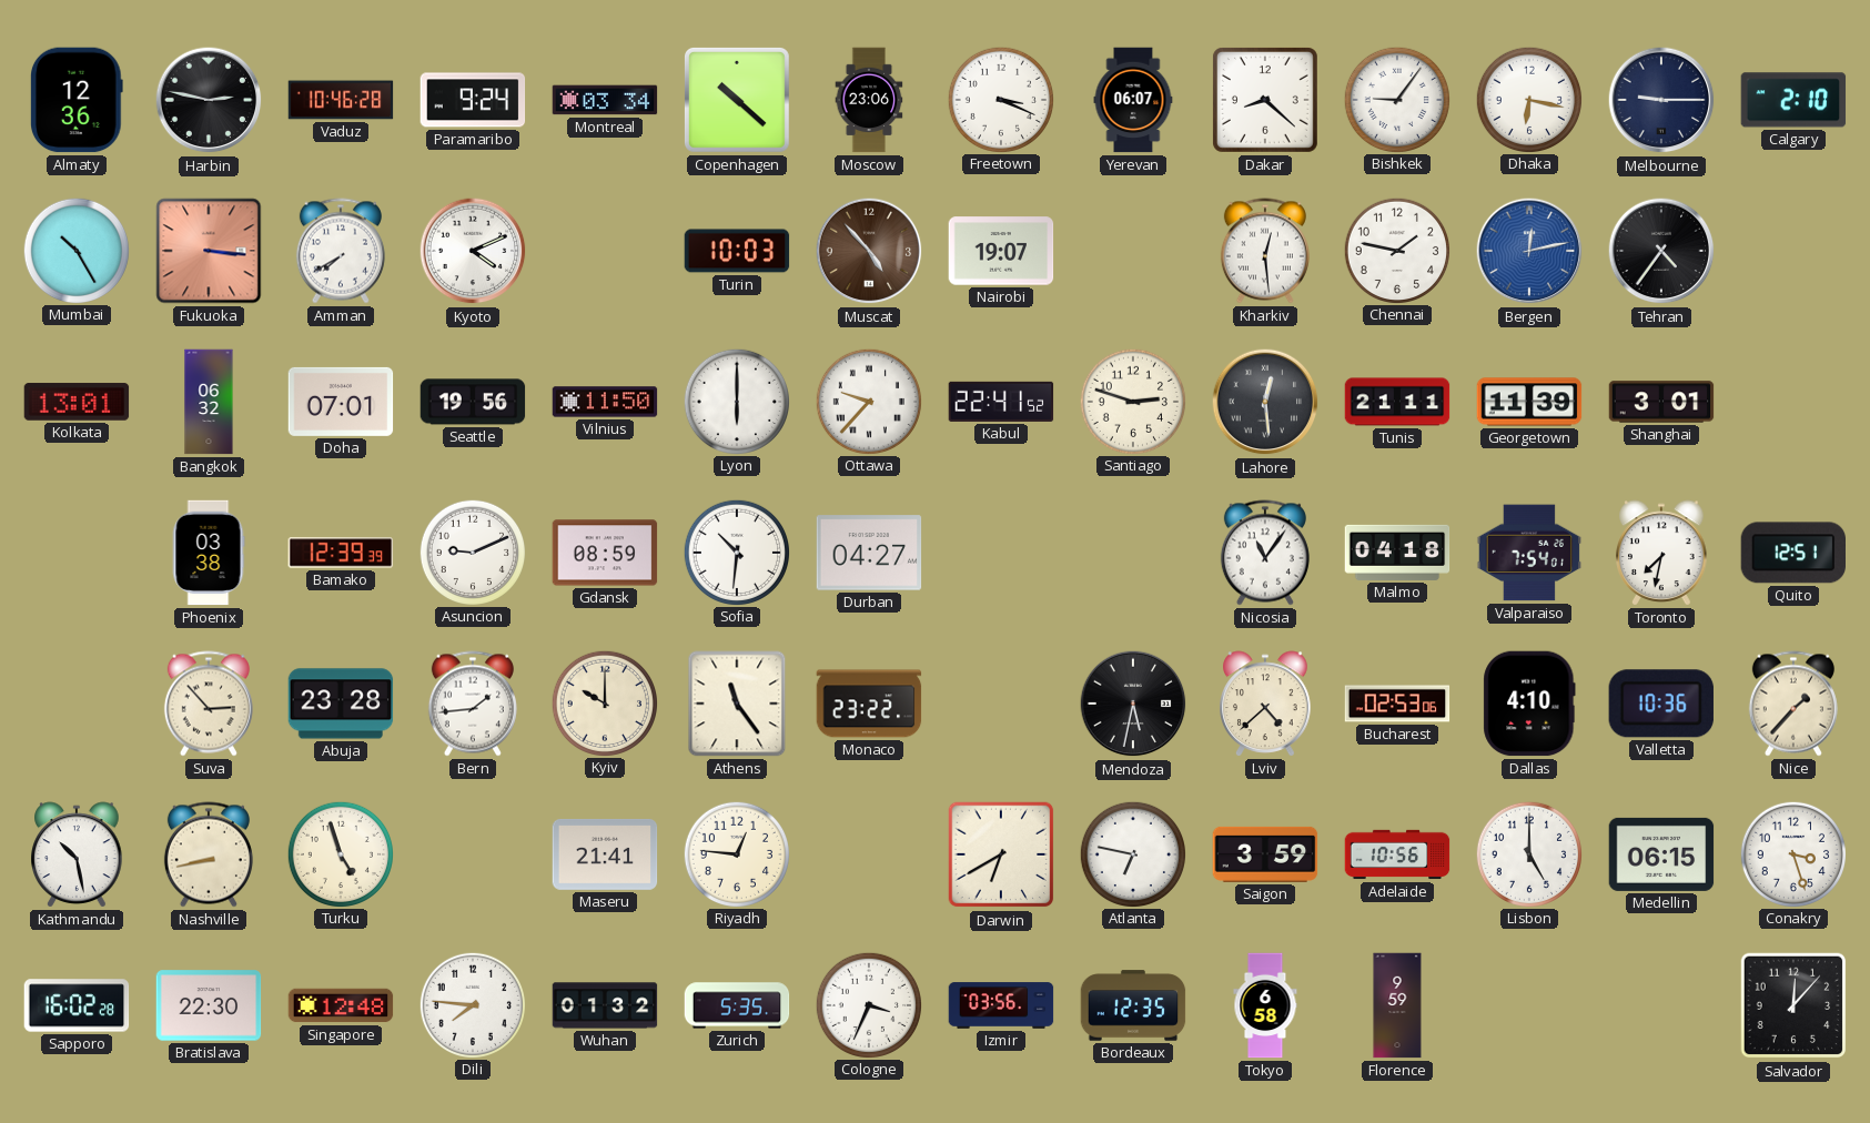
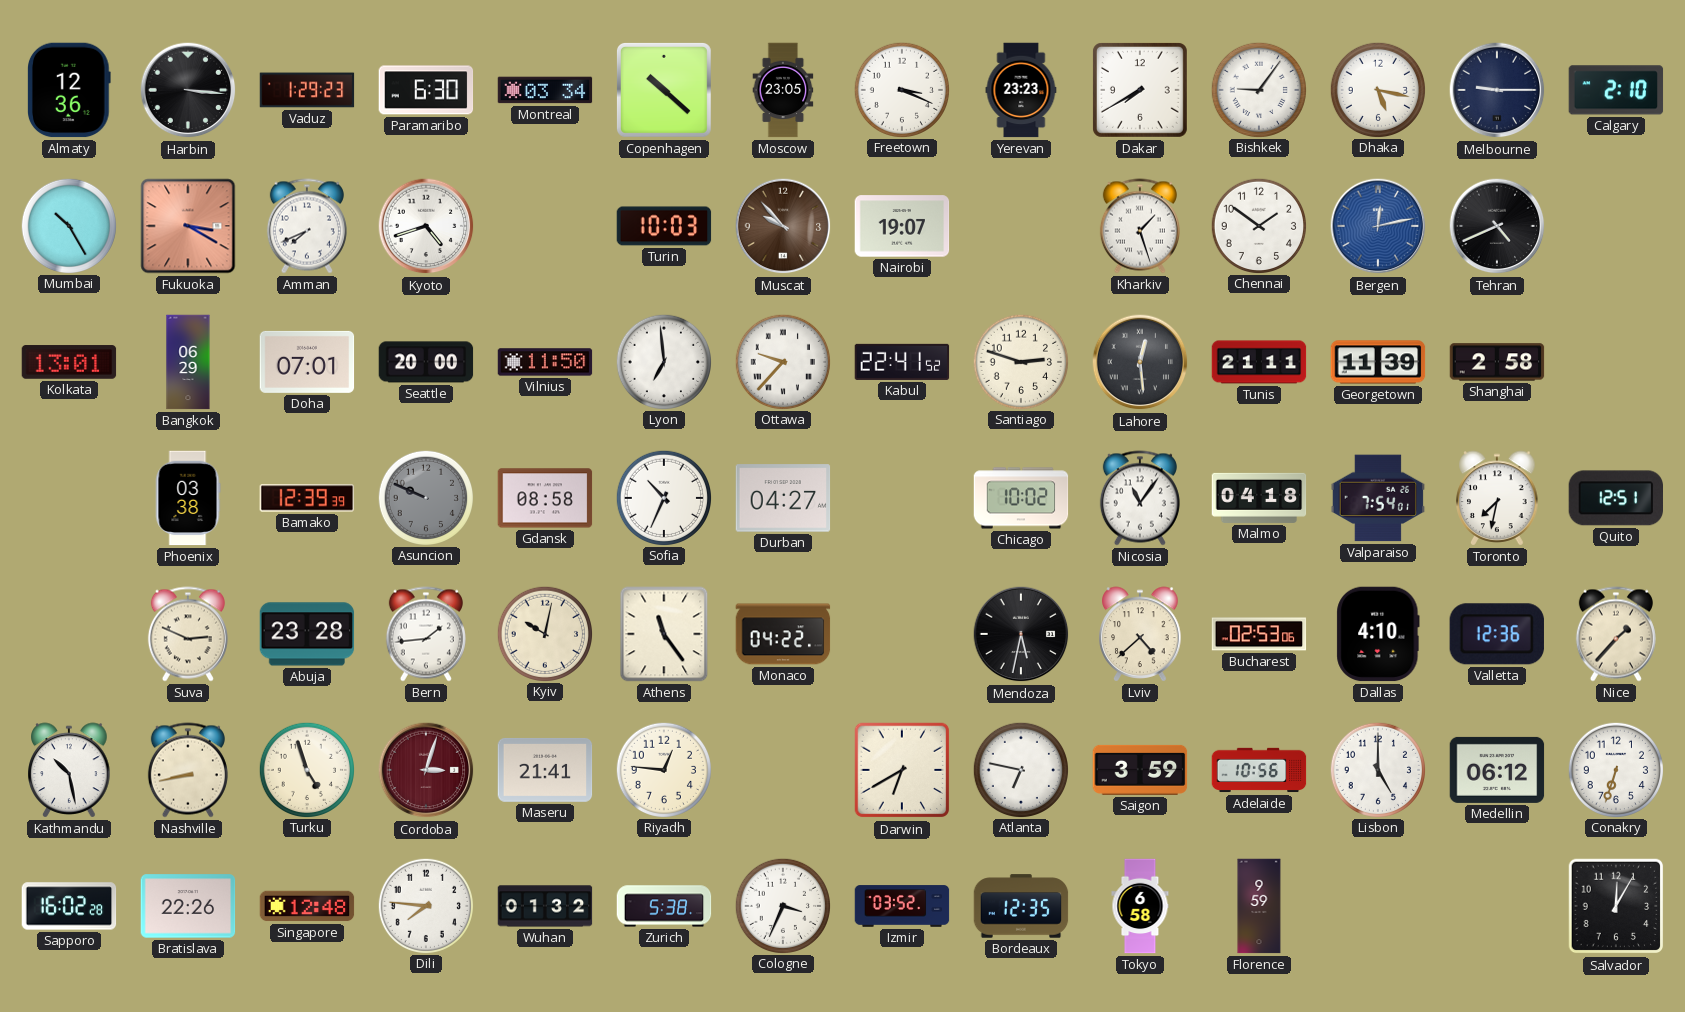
Harbin: 2:47 -> 3:16 (188, 90)
Vaduz: 10:46 -> 1:29 (307, 90)
Paramaribo: 9:24 -> 6:30 (426, 90)
Moscow: 23:06 -> 23:05 (783, 90)
Yerevan: 06:07 -> 23:23 (1021, 90)
Dakar: 8:22 -> 7:40 (1140, 90)
Dhaka: 6:17 -> 5:17 (1377, 89)
Fukuoka: 3:16 -> 3:20 (188, 226)
Amman: 7:40 -> 7:41 (307, 226)
Kyoto: 4:11 -> 4:42 (426, 226)
Muscat: 4:53 -> 9:53 (783, 226)
Kharkiv: 12:29 -> 1:27 (1140, 226)
Chennai: 1:47 -> 1:51 (1258, 225)
Tehran: 4:36 -> 4:41 (1497, 226)
Bangkok: 06:32 -> 06:29 (188, 362)
Seattle: 19:56 -> 20:00 (426, 362)
Lyon: 6:00 -> 6:59 (663, 361)
Shanghai: 3:01 -> 2:58 (1497, 362)
Asuncion: 9:11 -> 9:49 (425, 497)
Asuncion dial: white -> grey (425, 497)
Gdansk: 08:59 -> 08:58 (545, 498)
Sofia: 10:31 -> 10:34 (663, 497)
Chicago: none -> 10:02 (1021, 498)
Suva: 2:53 -> 2:49 (188, 634)
Kyiv: 10:00 -> 10:02 (544, 633)
Monaco: 23:22 -> 04:22 (783, 634)
Valletta: 10:36 -> 12:36 (1497, 634)
Cordoba: none -> 3:03 (426, 770)
Medellin: 06:15 -> 06:12 (1497, 770)
Conakry: 3:27 -> 6:33 (1615, 769)
Bratislava: 22:30 -> 22:26 (188, 906)
Zurich: 5:35 -> 5:38 (664, 906)
Izmir: 03:56 -> 03:52 (902, 906)
Salvador: 12:07 -> 12:05 (1616, 906)
